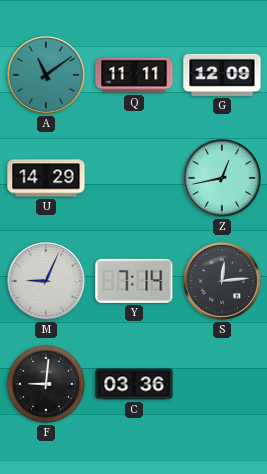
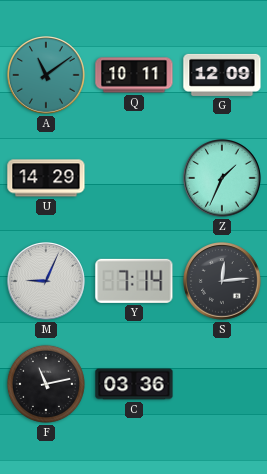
Q: 11:11 -> 10:11 (134, 75)
Z: 12:43 -> 1:34 (223, 179)
F: 9:01 -> 11:13 (46, 384)
